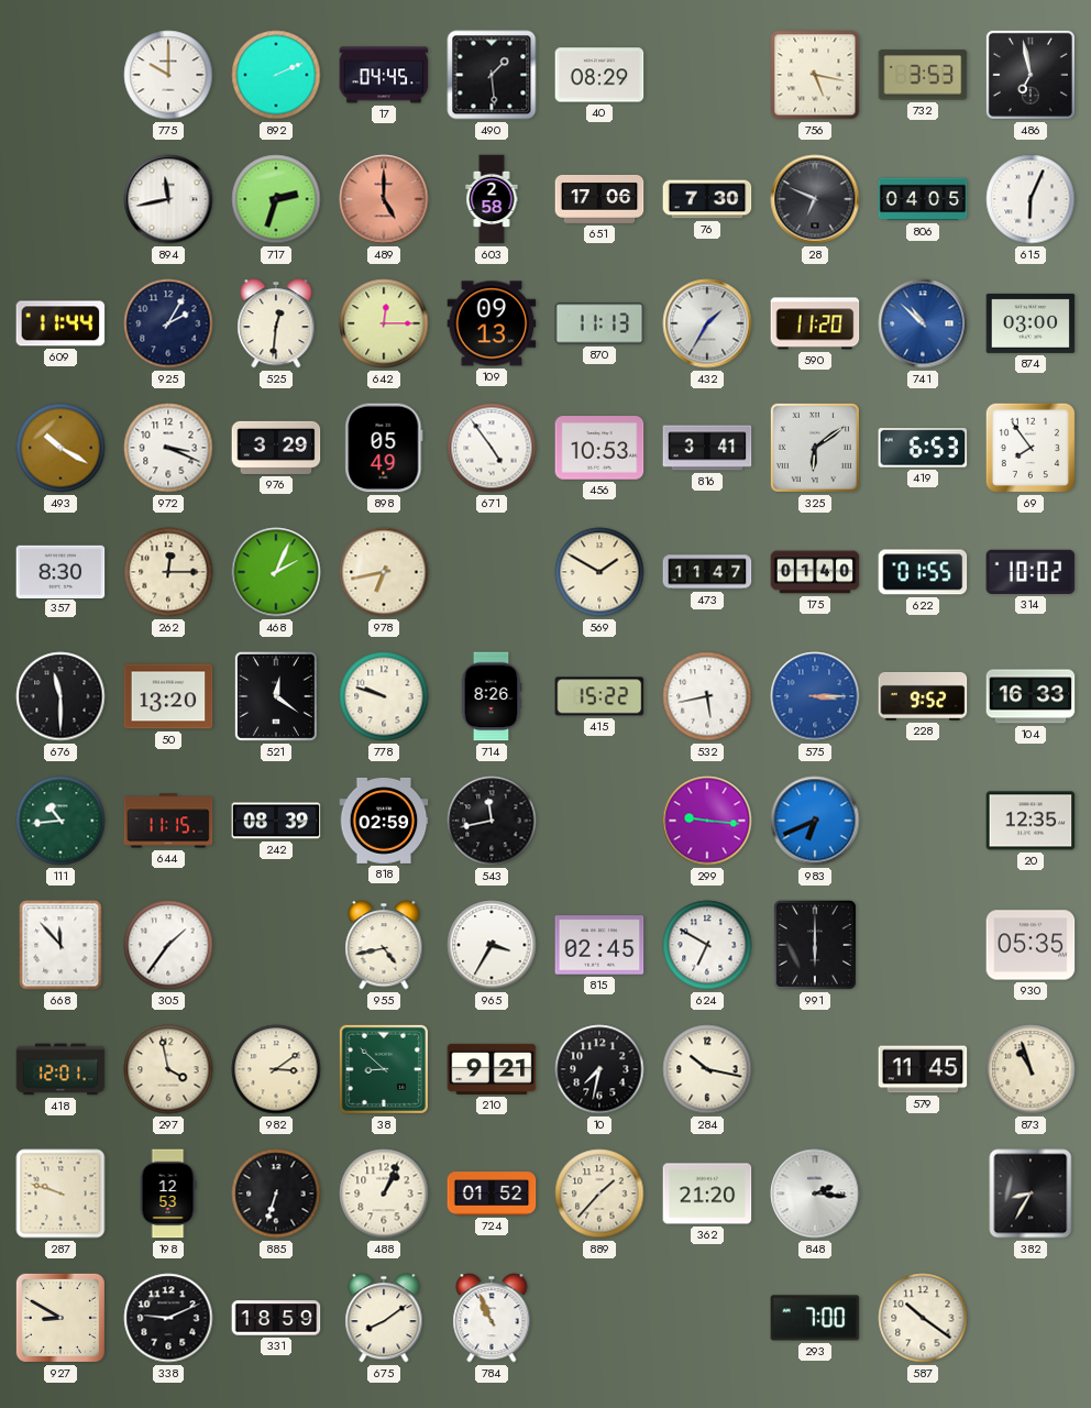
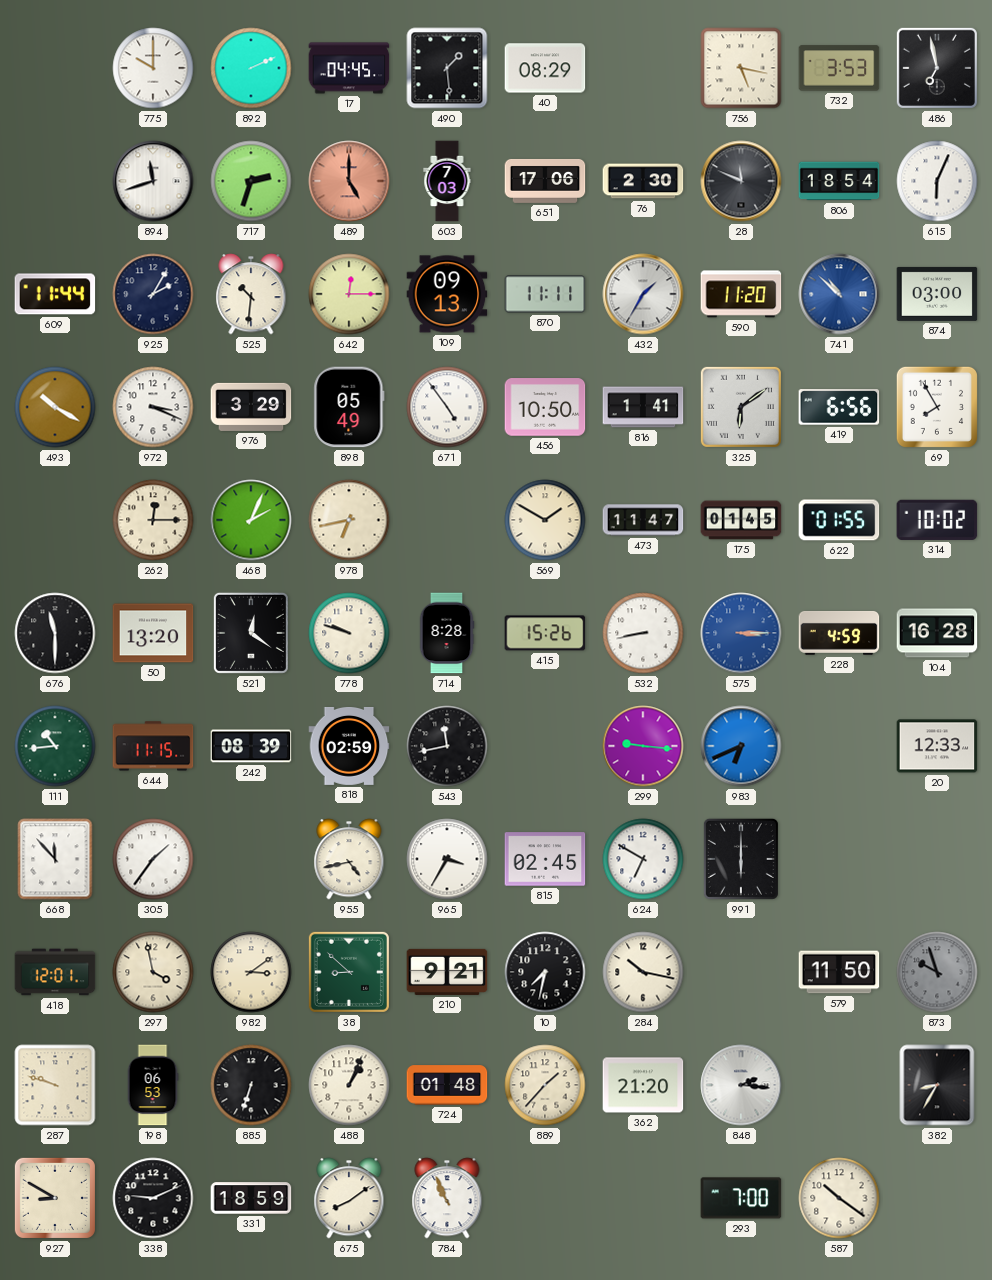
894: 11:43 -> 11:42 (153, 181)
603: 2:58 -> 7:03 (447, 181)
76: 7:30 -> 2:30 (643, 181)
28: 6:49 -> 11:49 (741, 181)
806: 04:05 -> 18:54 (839, 181)
525: 12:31 -> 10:31 (251, 294)
870: 11:13 -> 11:11 (545, 294)
456: 10:53 -> 10:50 (545, 407)
816: 3:41 -> 1:41 (643, 407)
419: 6:53 -> 6:56 (839, 407)
69: 7:54 -> 7:55 (937, 407)
357: 8:30 -> none (60, 571)
175: 01:40 -> 01:45 (741, 520)
714: 8:26 -> 8:28 (447, 633)
415: 15:22 -> 15:26 (545, 633)
532: 5:43 -> 8:43 (643, 633)
228: 9:52 -> 4:59 (839, 633)
104: 16:33 -> 16:28 (937, 633)
20: 12:35 -> 12:33 (937, 746)
930: 05:35 -> none (1031, 945)
579: 11:45 -> 11:50 (839, 972)
873: 10:57 -> 9:57 (937, 972)
873 dial: cream -> grey (937, 972)
198: 12:53 -> 06:53 (153, 1085)
724: 01:52 -> 01:48 (447, 1085)
